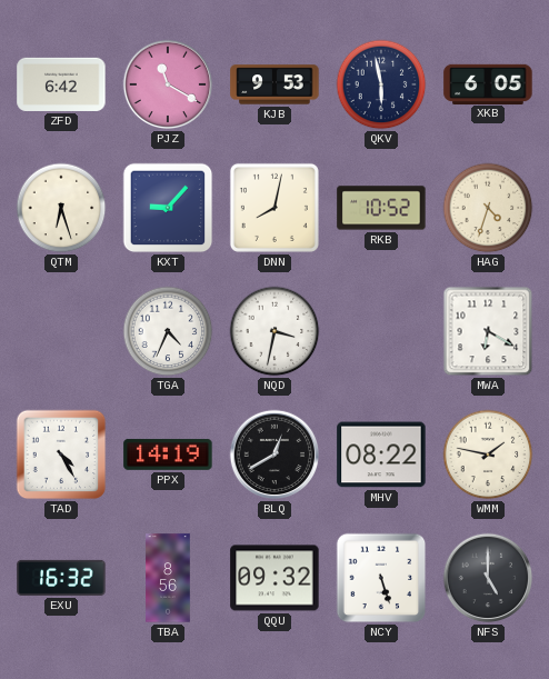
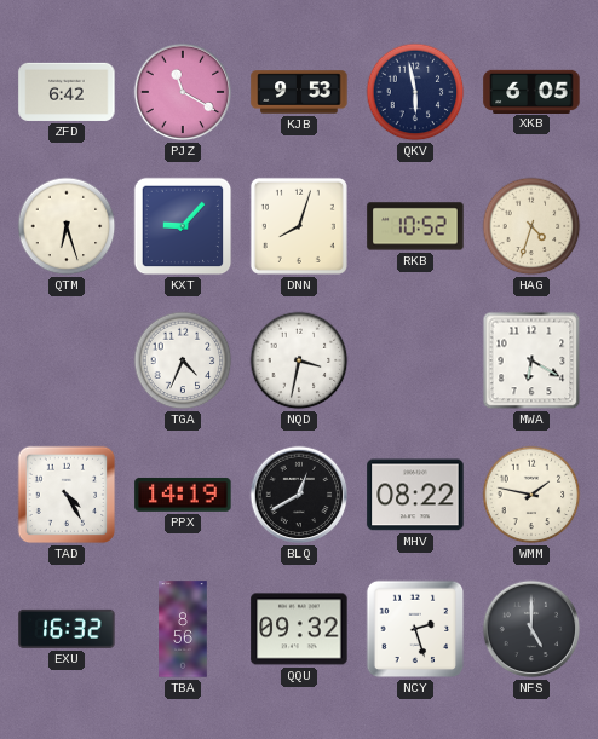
DNN: 8:02 -> 8:03 (299, 226)
NCY: 5:27 -> 2:27 (415, 629)
